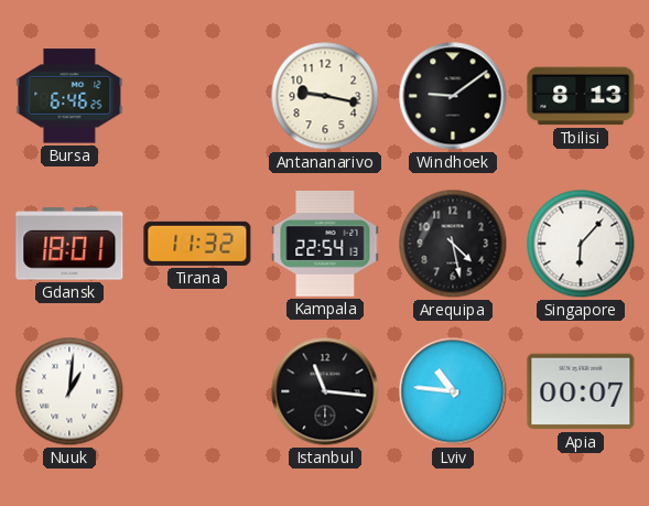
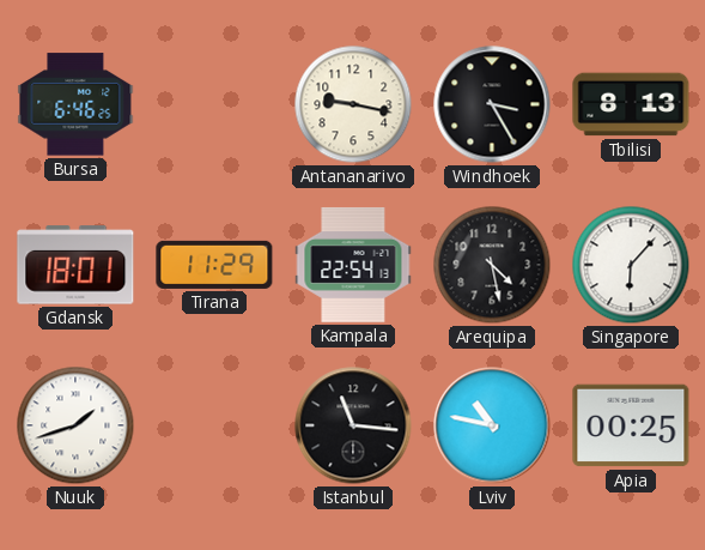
Windhoek: 9:09 -> 3:25 (492, 104)
Tirana: 11:32 -> 11:29 (214, 265)
Nuuk: 1:01 -> 1:42 (75, 425)
Lviv: 10:46 -> 10:47 (492, 425)
Apia: 00:07 -> 00:25 (631, 425)
